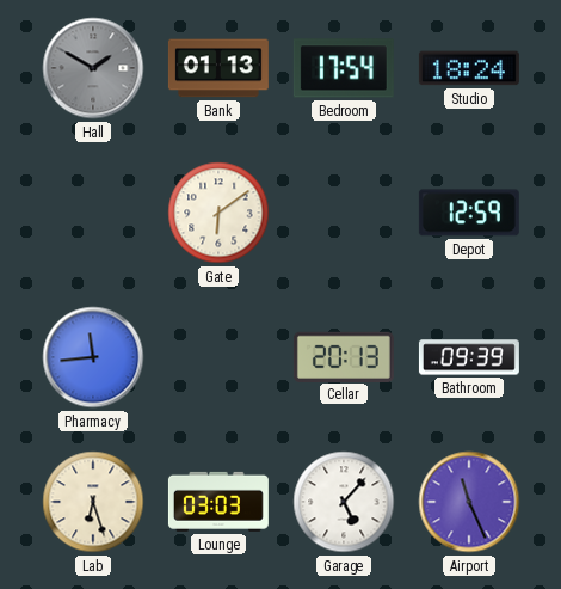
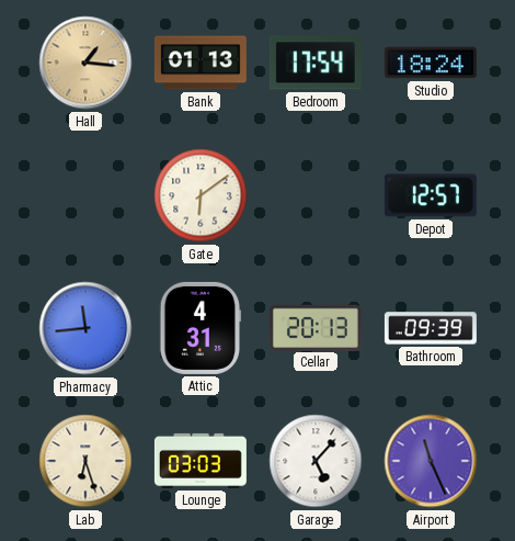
Hall: 1:50 -> 1:16 (85, 63)
Hall dial: grey -> champagne (85, 63)
Depot: 12:59 -> 12:57 (431, 195)
Attic: none -> 4:31 (199, 328)
